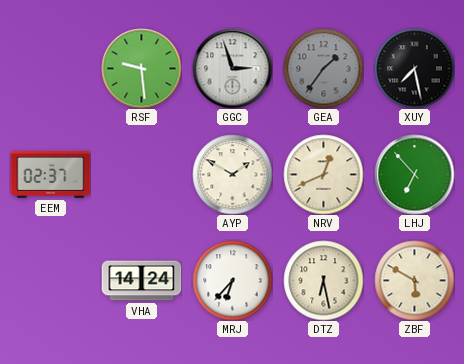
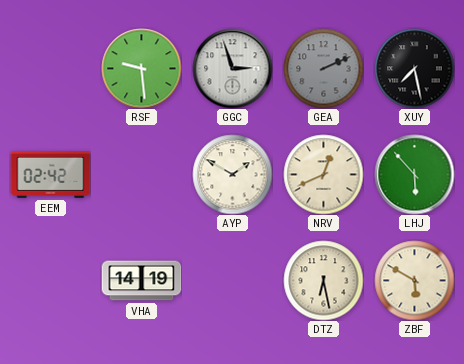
GEA: 1:36 -> 2:11 (323, 68)
EEM: 02:37 -> 02:42 (50, 174)
LHJ: 6:53 -> 5:53 (414, 174)
VHA: 14:24 -> 14:19 (141, 281)
MRJ: 6:37 -> none (232, 280)
